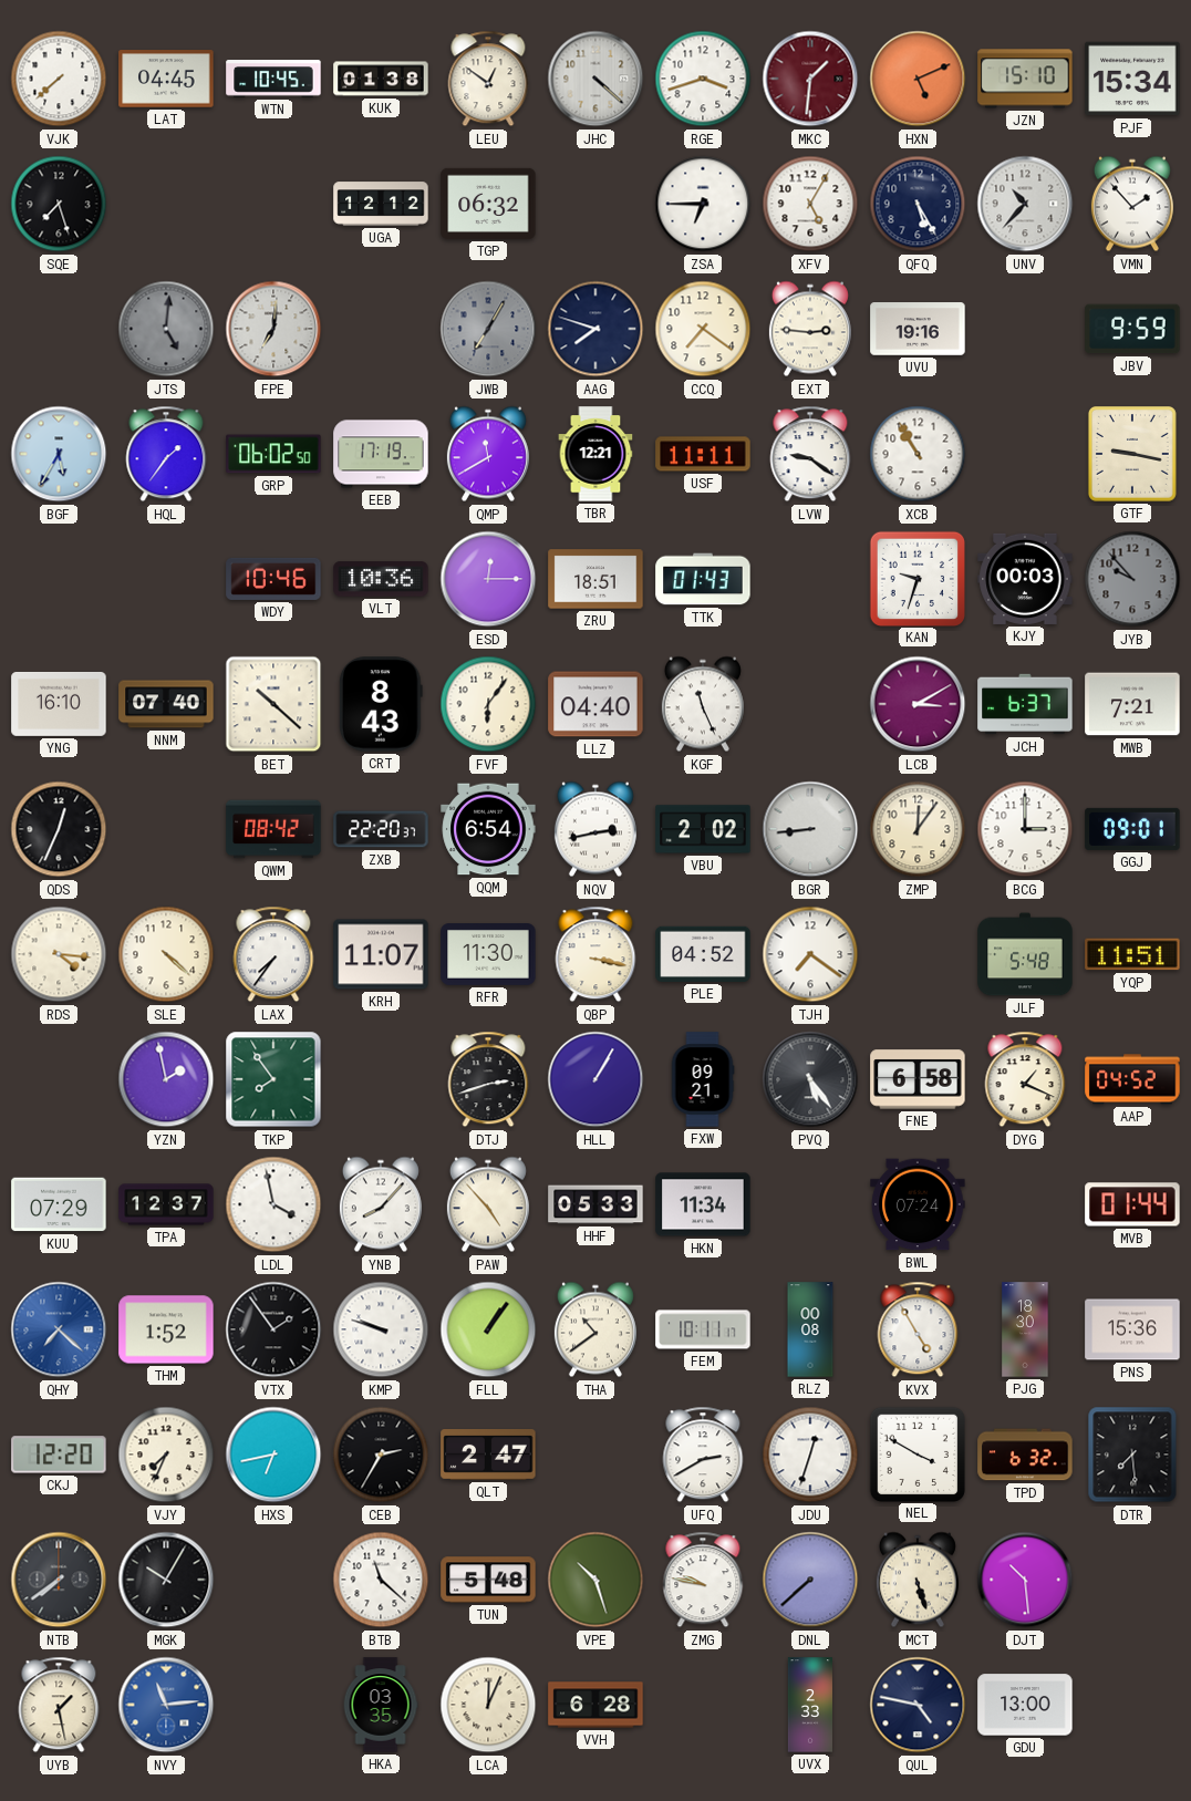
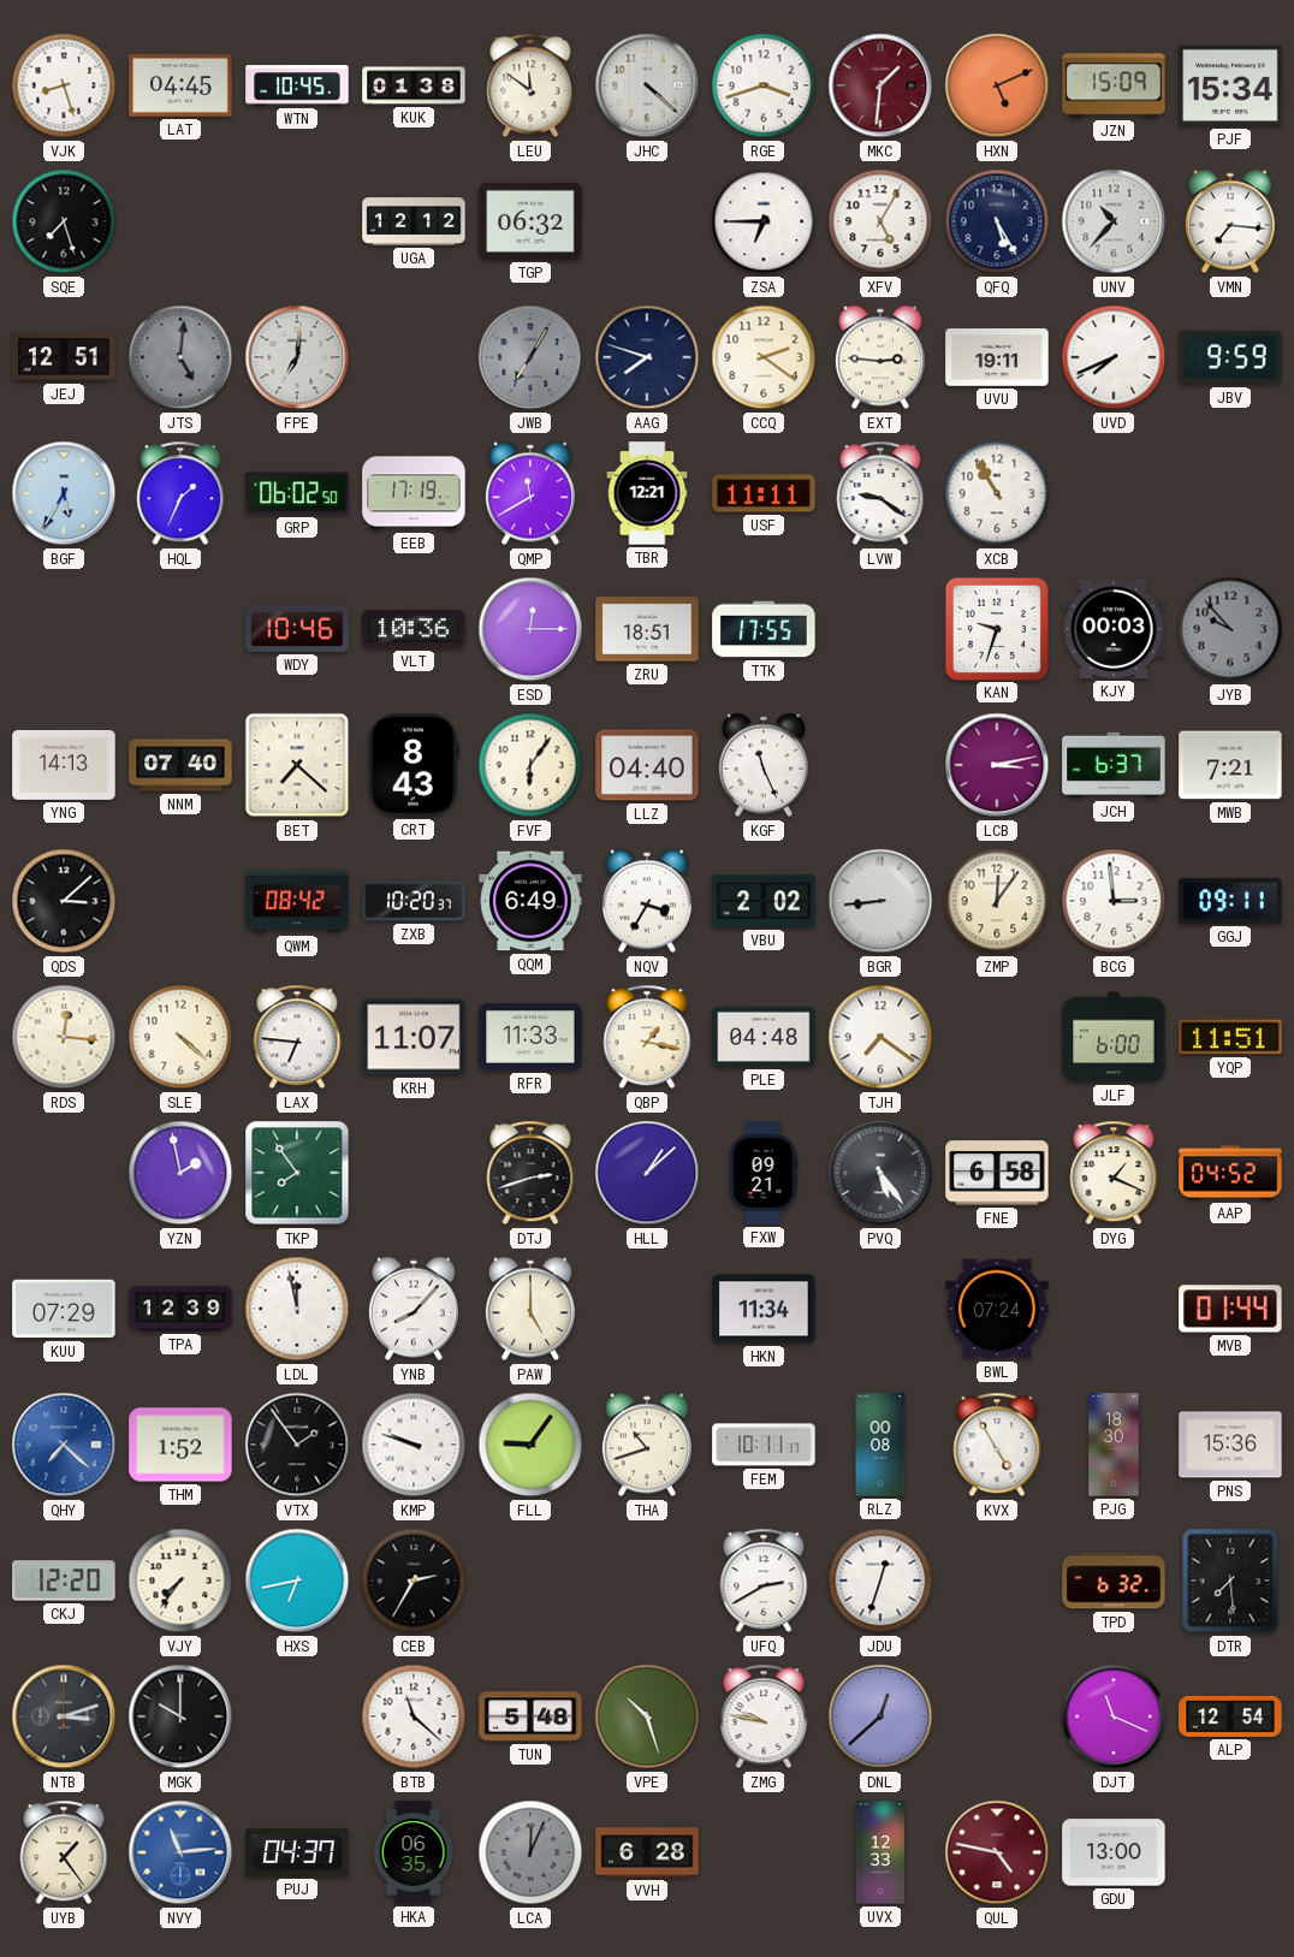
VJK: 7:38 -> 8:27 (64, 85)
LEU: 12:51 -> 11:51 (530, 85)
JZN: 15:10 -> 15:09 (1114, 85)
VMN: 1:53 -> 7:16 (1230, 221)
JEJ: none -> 12:51 (64, 357)
CCQ: 7:21 -> 2:21 (764, 357)
UVU: 19:16 -> 19:11 (997, 357)
UVD: none -> 7:41 (1114, 357)
HQL: 1:36 -> 1:34 (180, 493)
GTF: 9:17 -> none (1132, 455)
TTK: 01:43 -> 17:55 (764, 629)
YNG: 16:10 -> 14:13 (64, 765)
BET: 10:22 -> 7:22 (297, 765)
LCB: 3:10 -> 3:13 (997, 765)
QDS: 12:34 -> 3:08 (64, 901)
ZXB: 22:20 -> 10:20 (414, 901)
QQM: 6:54 -> 6:49 (530, 901)
NQV: 2:43 -> 3:35 (647, 901)
BCG: 3:00 -> 2:59 (1114, 901)
GGJ: 09:01 -> 09:11 (1230, 901)
RDS: 4:16 -> 12:16 (64, 1037)
LAX: 7:36 -> 6:46 (297, 1037)
RFR: 11:30 -> 11:33 (530, 1038)
QBP: 3:17 -> 1:17 (647, 1037)
PLE: 04:52 -> 04:48 (764, 1037)
JLF: 5:48 -> 6:00 (1114, 1037)
HLL: 1:05 -> 1:08 (647, 1173)
TPA: 12:37 -> 12:39 (180, 1309)
LDL: 3:58 -> 11:58 (297, 1309)
PAW: 4:53 -> 5:00 (530, 1309)
HHF: 05:33 -> none (595, 1204)
FLL: 1:06 -> 9:06 (530, 1445)
THA: 10:39 -> 10:42 (647, 1445)
VJY: 7:34 -> 7:36 (180, 1581)
QLT: 2:47 -> none (488, 1456)
NEL: 3:50 -> none (916, 1453)
NTB: 7:39 -> 3:12 (64, 1716)
MGK: 10:05 -> 10:00 (180, 1716)
DNL: 7:38 -> 12:38 (880, 1716)
MCT: 5:27 -> none (918, 1580)
DJT: 10:29 -> 11:19 (1114, 1716)
ALP: none -> 12:54 (1230, 1716)
UYB: 1:28 -> 1:24 (64, 1852)
PUJ: none -> 04:37 (297, 1852)
HKA: 03:35 -> 06:35 (414, 1852)
LCA dial: cream -> grey (530, 1852)
UVX: 2:33 -> 12:33 (880, 1852)
QUL dial: navy -> burgundy (997, 1852)
